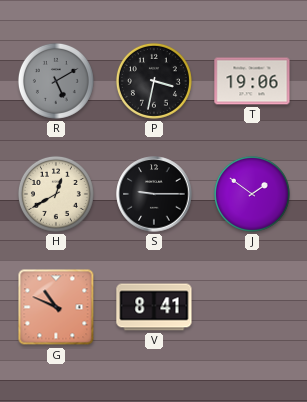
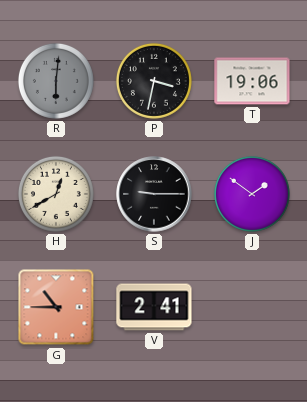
R: 5:10 -> 6:01 (56, 81)
G: 10:49 -> 10:45 (56, 307)
V: 8:41 -> 2:41 (154, 307)
